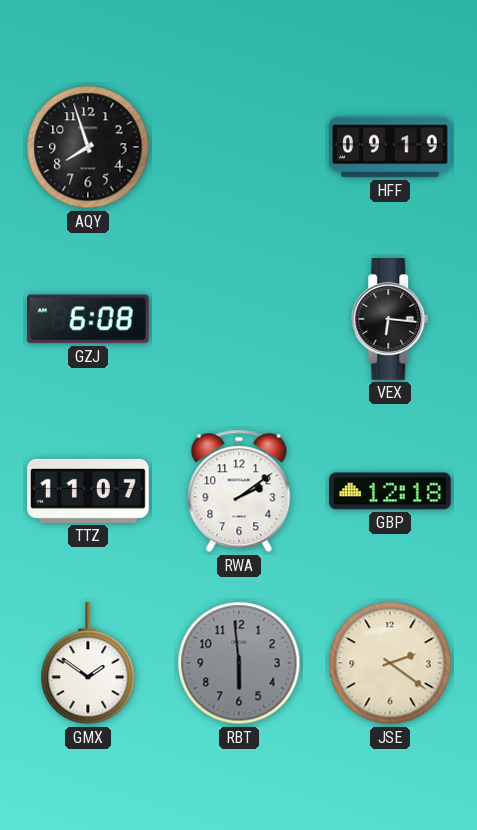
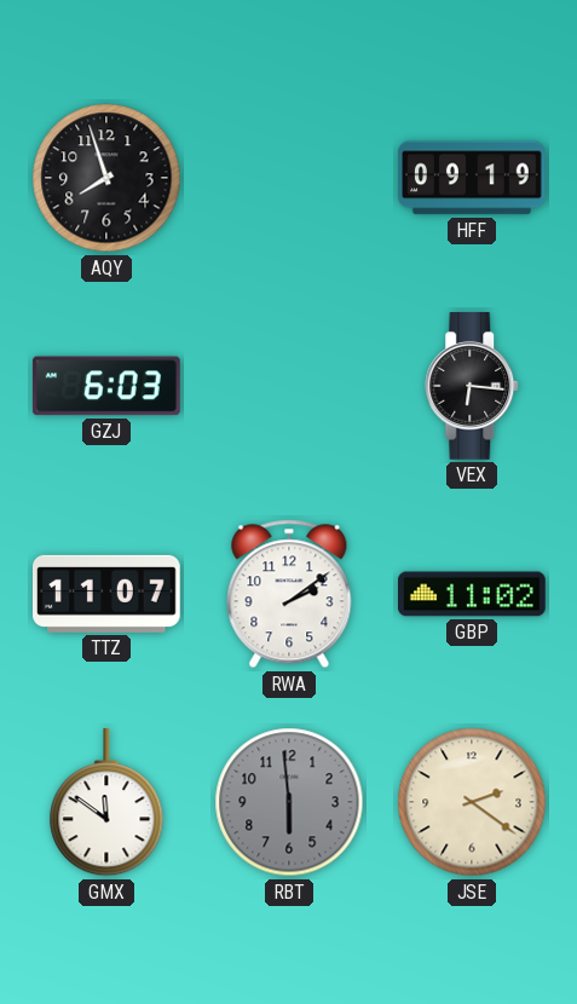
GZJ: 6:08 -> 6:03 (106, 386)
GBP: 12:18 -> 11:02 (473, 594)
GMX: 1:51 -> 11:51 (106, 803)
